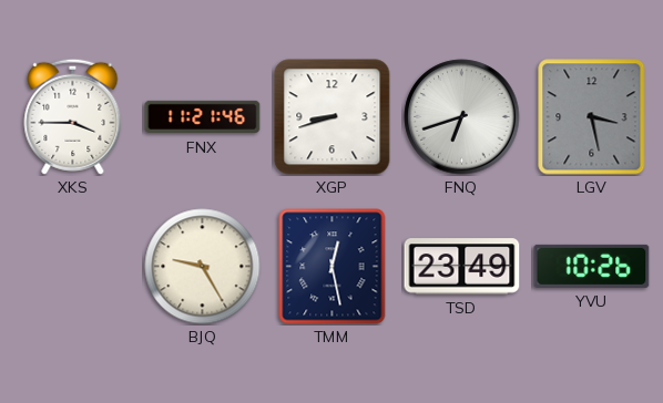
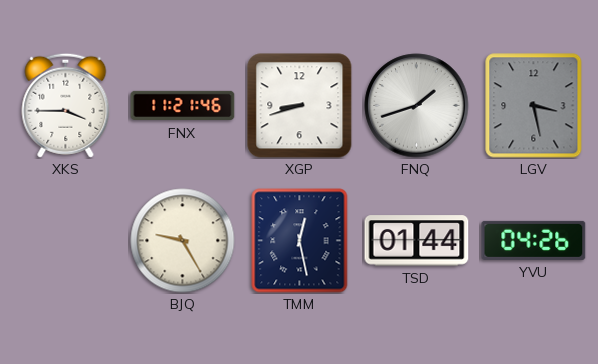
FNQ: 6:42 -> 1:42 (417, 106)
TSD: 23:49 -> 01:44 (417, 241)
YVU: 10:26 -> 04:26 (534, 240)
